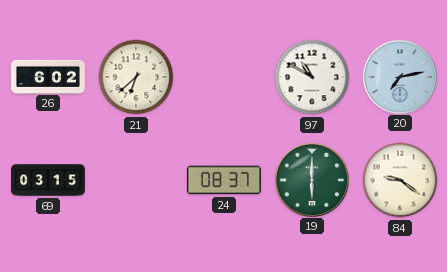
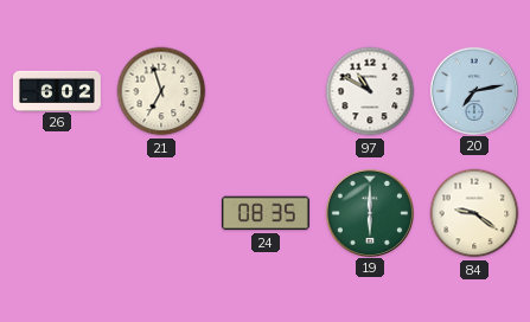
21: 6:38 -> 6:57 (161, 91)
69: 03:15 -> none (49, 180)
24: 08:37 -> 08:35 (266, 213)
